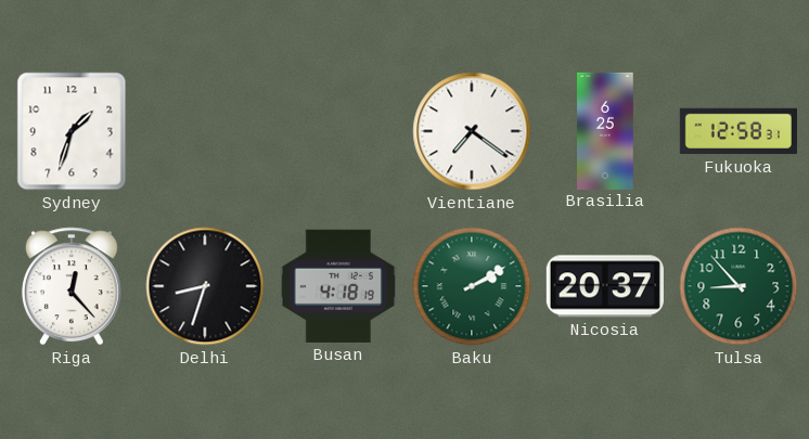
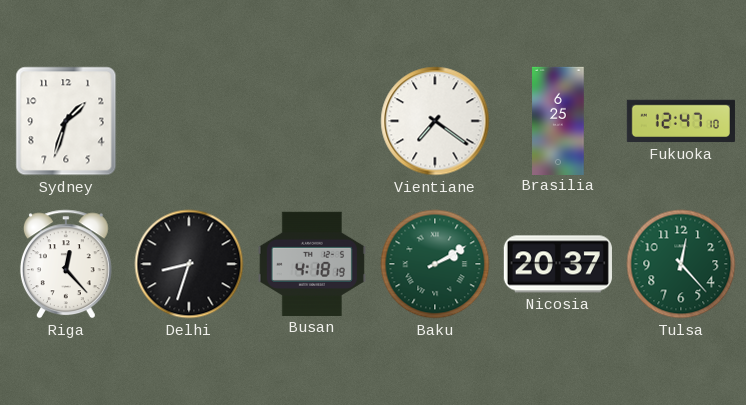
Fukuoka: 12:58 -> 12:47 (681, 121)
Tulsa: 8:53 -> 12:23 (681, 264)
